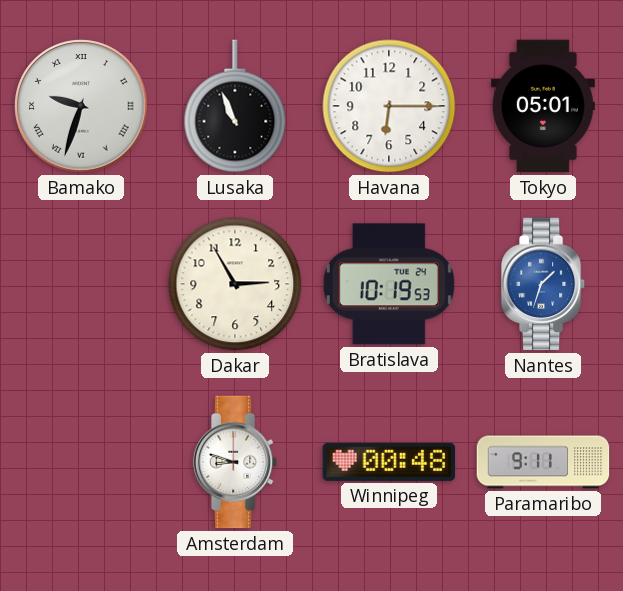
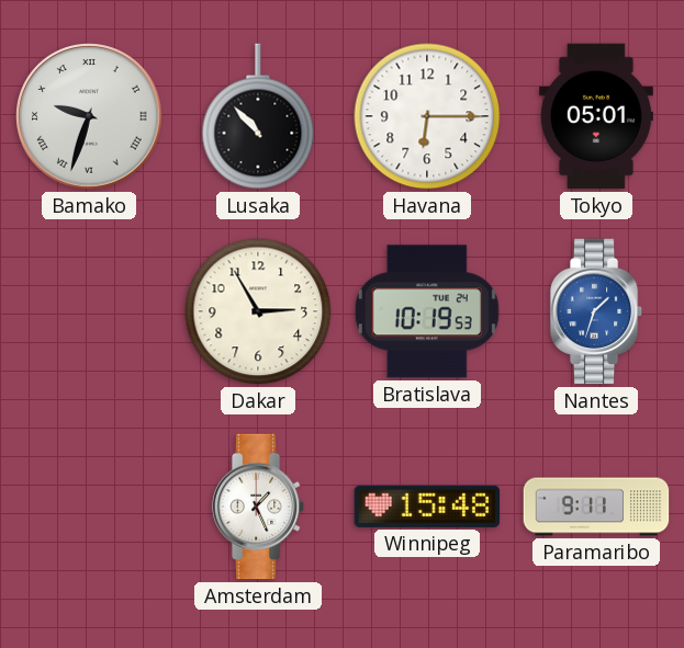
Lusaka: 10:56 -> 10:53 (258, 116)
Amsterdam: 8:48 -> 1:26 (258, 507)
Winnipeg: 00:48 -> 15:48 (427, 507)
